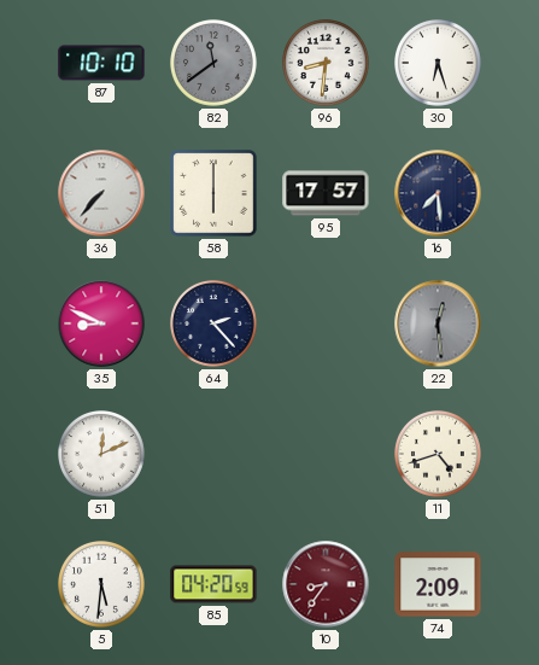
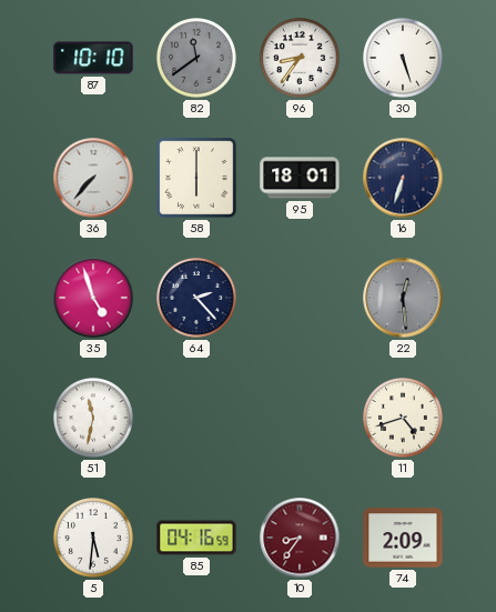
96: 8:31 -> 8:36 (301, 59)
30: 6:27 -> 5:27 (404, 59)
95: 17:57 -> 18:01 (300, 178)
16: 7:29 -> 6:33 (403, 178)
35: 8:49 -> 4:57 (93, 298)
51: 12:11 -> 11:32 (94, 419)
85: 04:20 -> 04:16 (196, 538)
